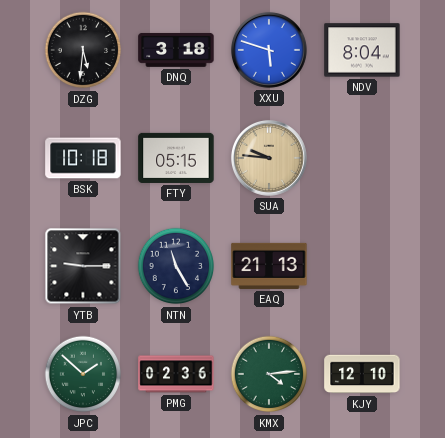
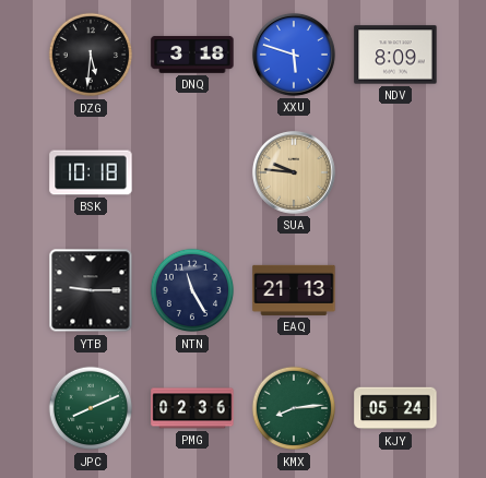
NDV: 8:04 -> 8:09 (395, 55)
FTY: 05:15 -> none (176, 158)
JPC: 1:52 -> 8:11 (91, 408)
KMX: 4:14 -> 8:14 (294, 408)
KJY: 12:10 -> 05:24 (395, 408)
